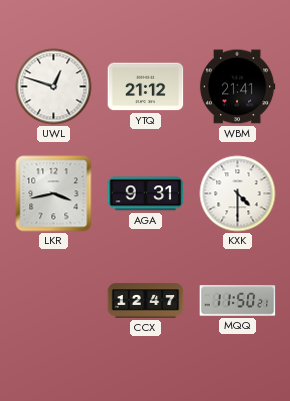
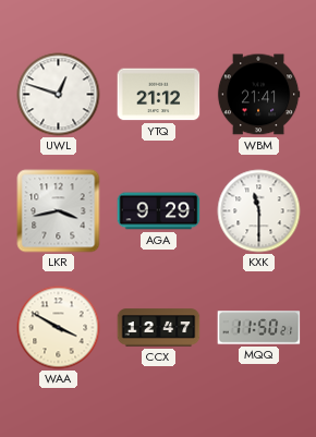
AGA: 9:31 -> 9:29 (159, 211)
KXK: 4:30 -> 11:30 (259, 211)
WAA: none -> 3:50 (59, 328)
